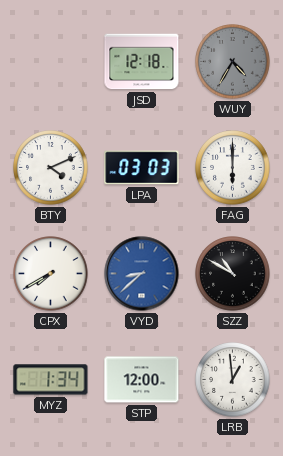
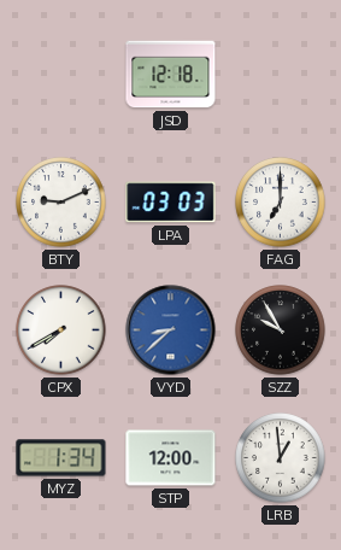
WUY: 4:35 -> none (233, 62)
BTY: 4:11 -> 9:11 (61, 203)
FAG: 6:00 -> 7:00 (281, 203)
SZZ: 10:50 -> 9:55 (281, 330)
